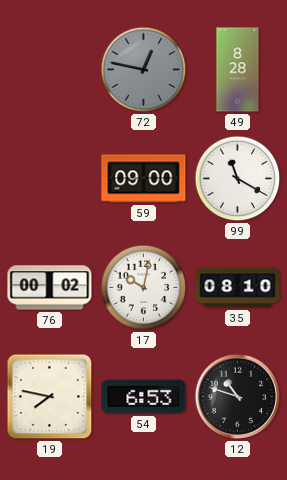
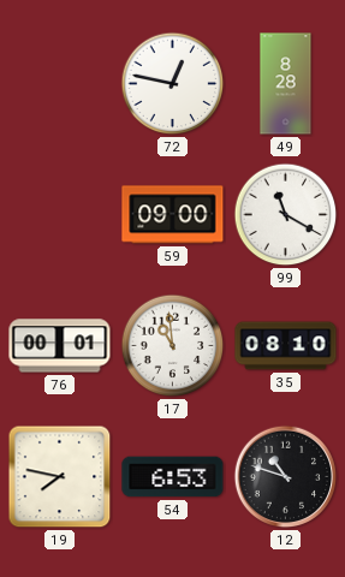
72 dial: grey -> white (173, 84)
76: 00:02 -> 00:01 (60, 346)
17: 10:02 -> 10:59 (173, 346)
